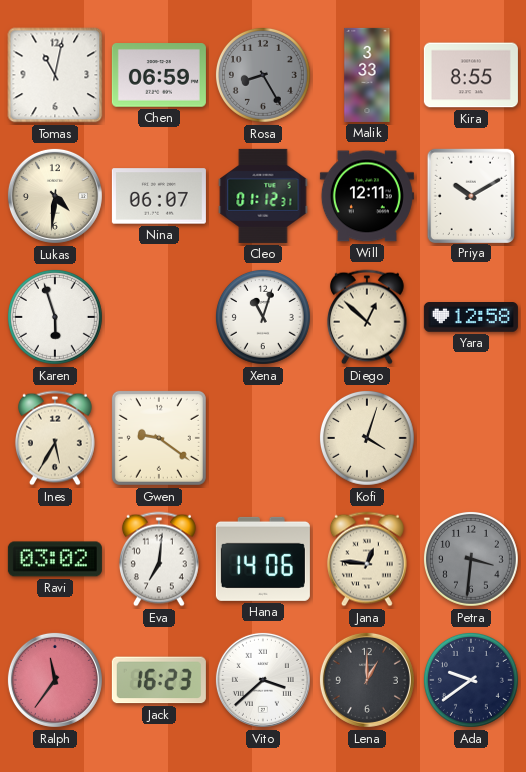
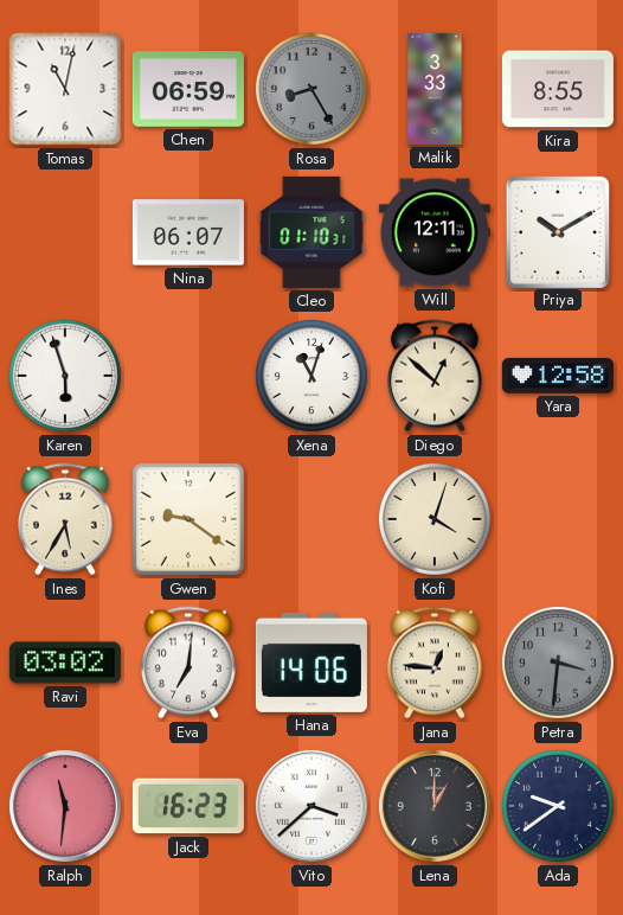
Lukas: 4:31 -> none (55, 196)
Cleo: 01:12 -> 01:10 (311, 232)
Ralph: 11:36 -> 11:31 (65, 806)
